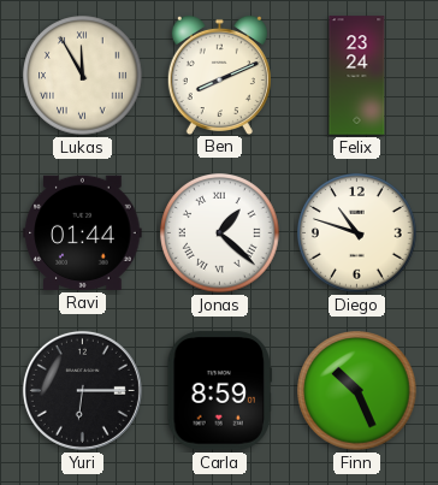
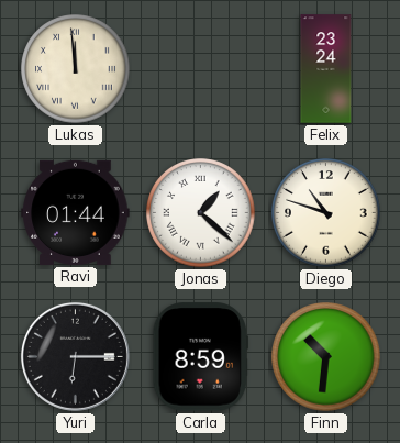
Lukas: 11:55 -> 11:59 (76, 69)
Ben: 8:11 -> none (219, 75)
Finn: 10:26 -> 10:31 (326, 357)
